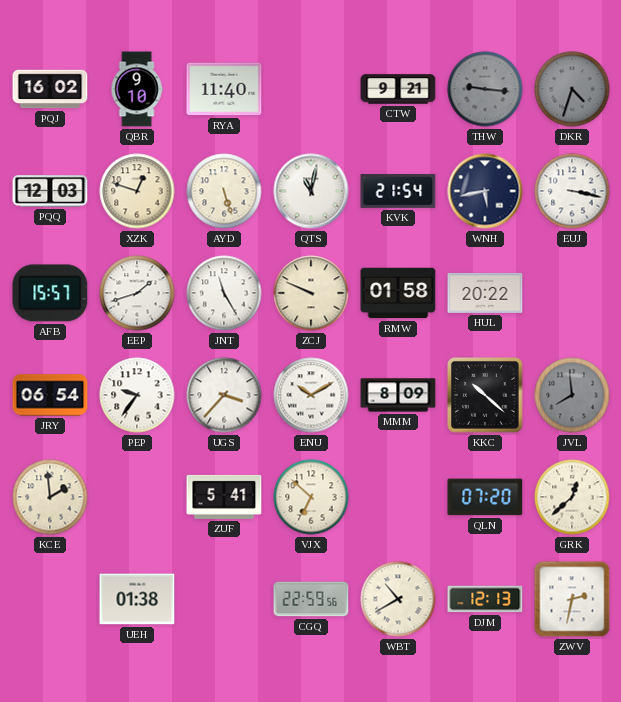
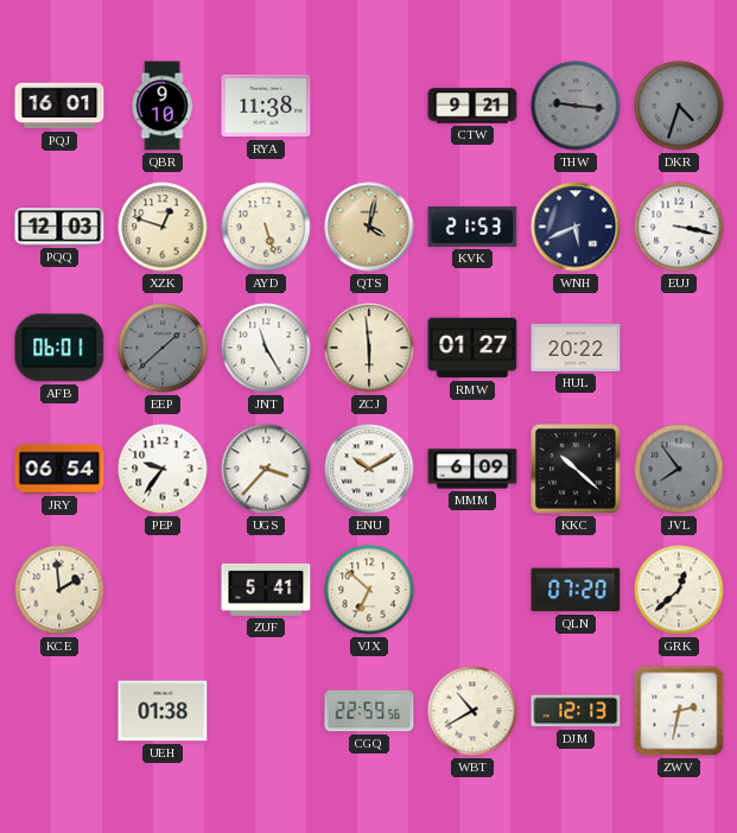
PQJ: 16:02 -> 16:01 (59, 106)
RYA: 11:40 -> 11:38 (266, 106)
QTS: 11:02 -> 4:02 (369, 227)
QTS dial: white -> champagne (369, 227)
KVK: 21:54 -> 21:53 (472, 227)
WNH: 5:43 -> 5:41 (576, 227)
AFB: 15:57 -> 06:01 (59, 348)
EEP: 1:42 -> 1:38 (163, 348)
EEP dial: white -> grey (163, 348)
ZCJ: 9:49 -> 5:59 (369, 348)
RMW: 01:58 -> 01:27 (472, 348)
MMM: 8:09 -> 6:09 (472, 469)
JVL: 7:59 -> 7:54 (679, 469)
